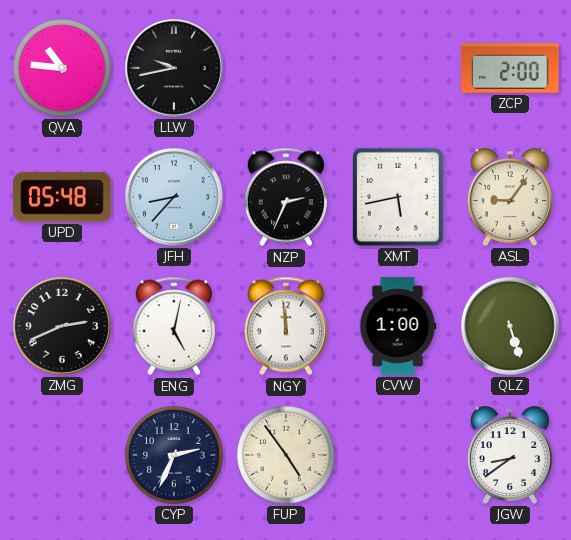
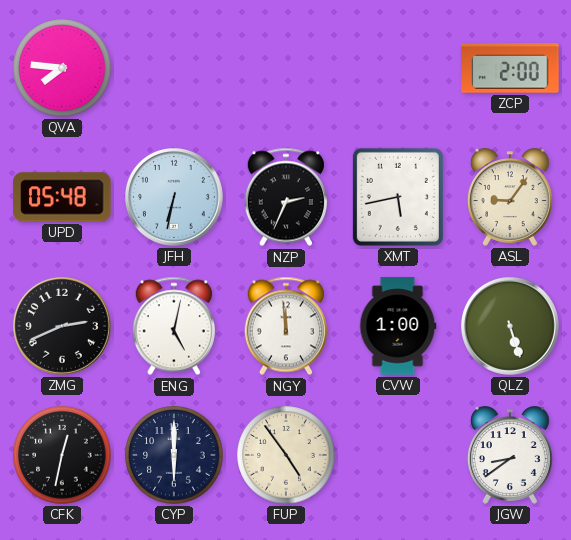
QVA: 10:46 -> 7:46 (62, 68)
LLW: 9:43 -> none (174, 68)
JFH: 8:37 -> 6:32 (174, 197)
CFK: none -> 12:32 (62, 455)
CYP: 2:34 -> 6:00 (174, 455)
